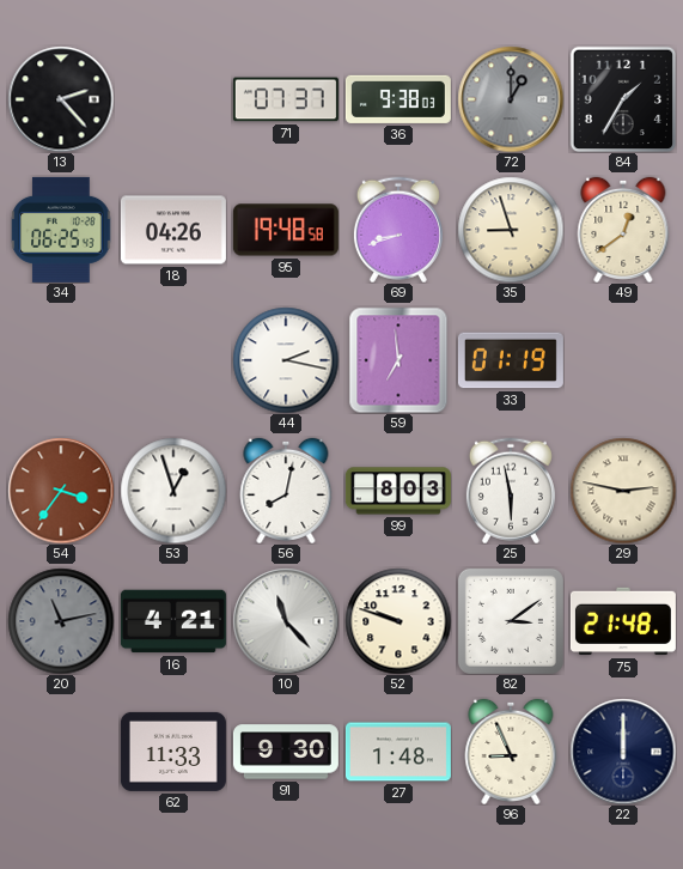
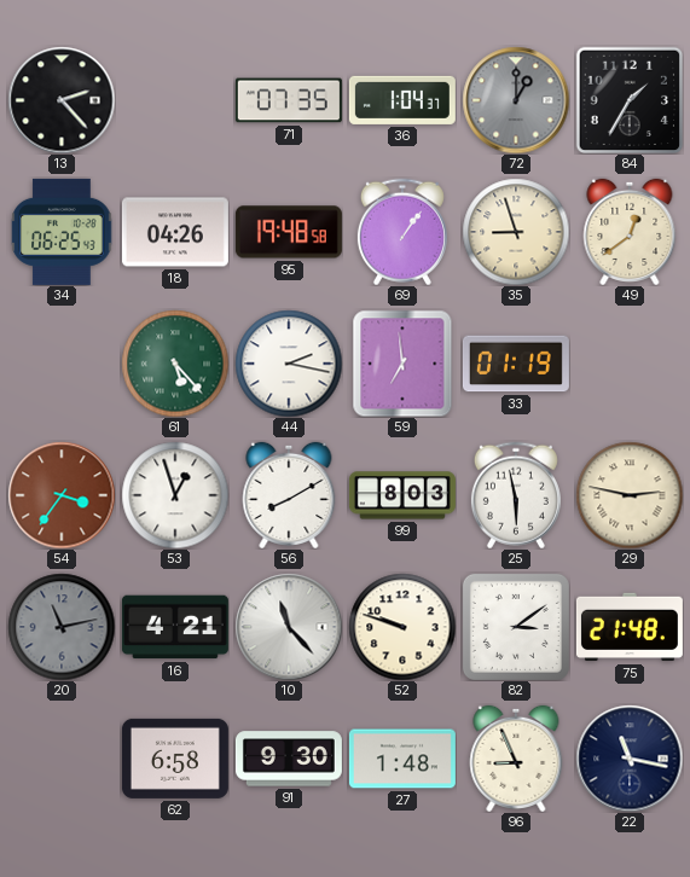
71: 07:37 -> 07:35 (289, 100)
36: 9:38 -> 1:04 (402, 100)
69: 8:42 -> 1:06 (402, 232)
61: none -> 5:23 (175, 364)
56: 8:02 -> 8:10 (289, 495)
62: 11:33 -> 6:58 (175, 759)
22: 12:00 -> 11:17 (630, 759)
